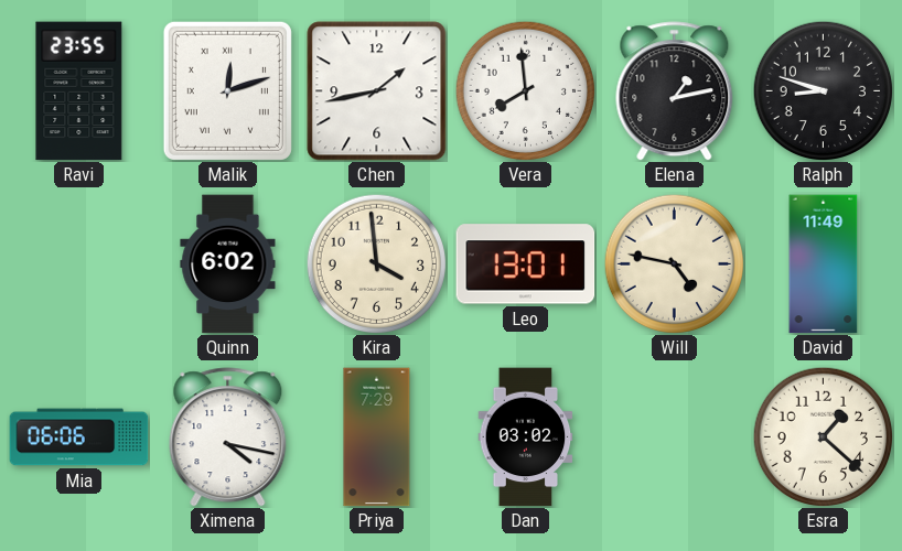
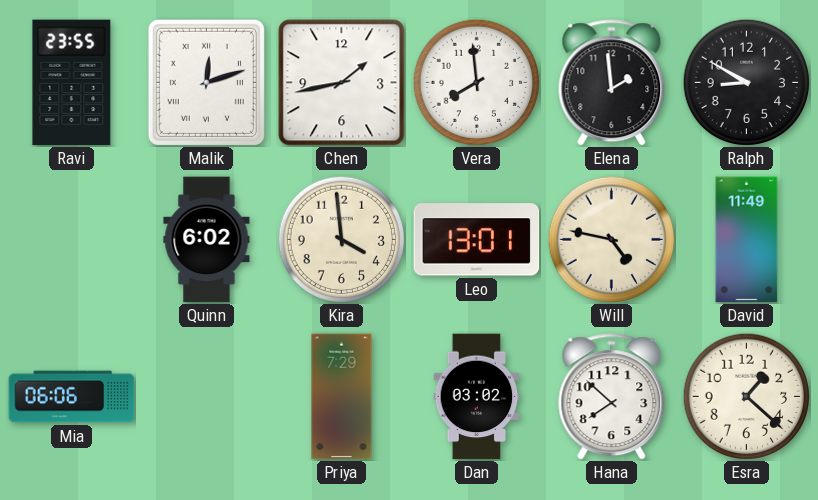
Elena: 1:13 -> 1:59 (612, 83)
Ralph: 8:48 -> 8:50 (746, 82)
Ximena: 4:17 -> none (228, 437)
Hana: none -> 7:52 (612, 397)
